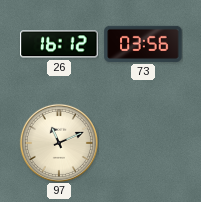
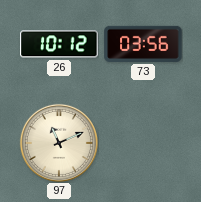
26: 16:12 -> 10:12 (59, 44)
